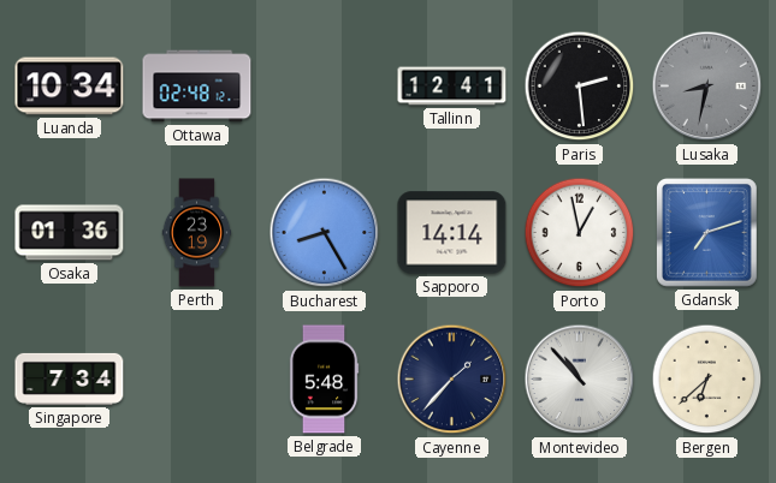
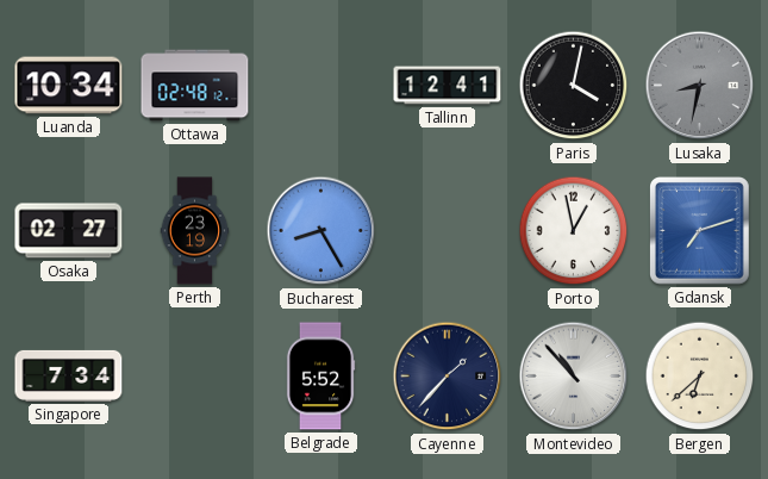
Paris: 2:29 -> 4:02 (574, 86)
Osaka: 01:36 -> 02:27 (69, 231)
Sapporo: 14:14 -> none (452, 233)
Belgrade: 5:48 -> 5:52 (320, 377)
